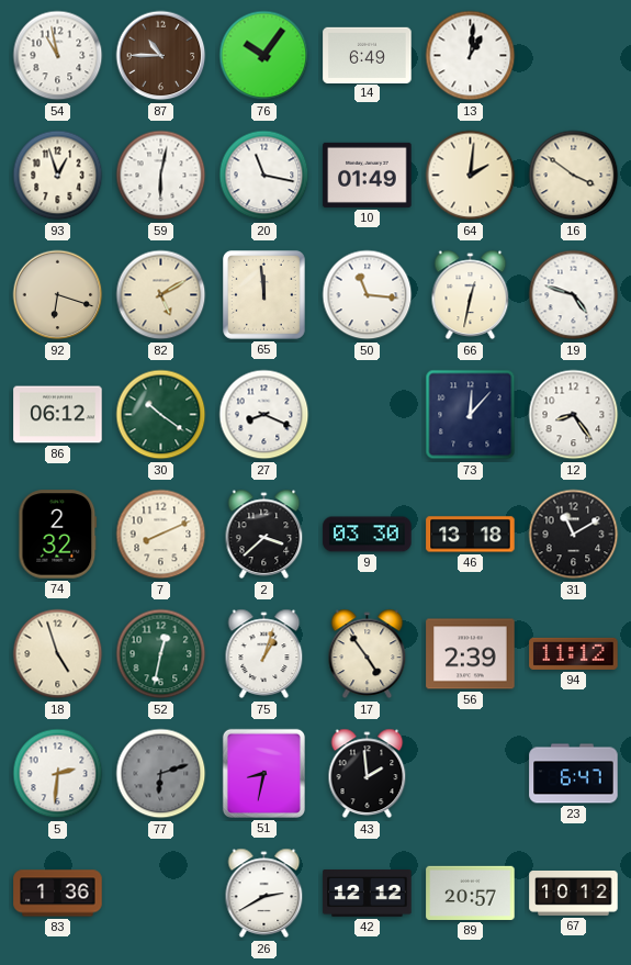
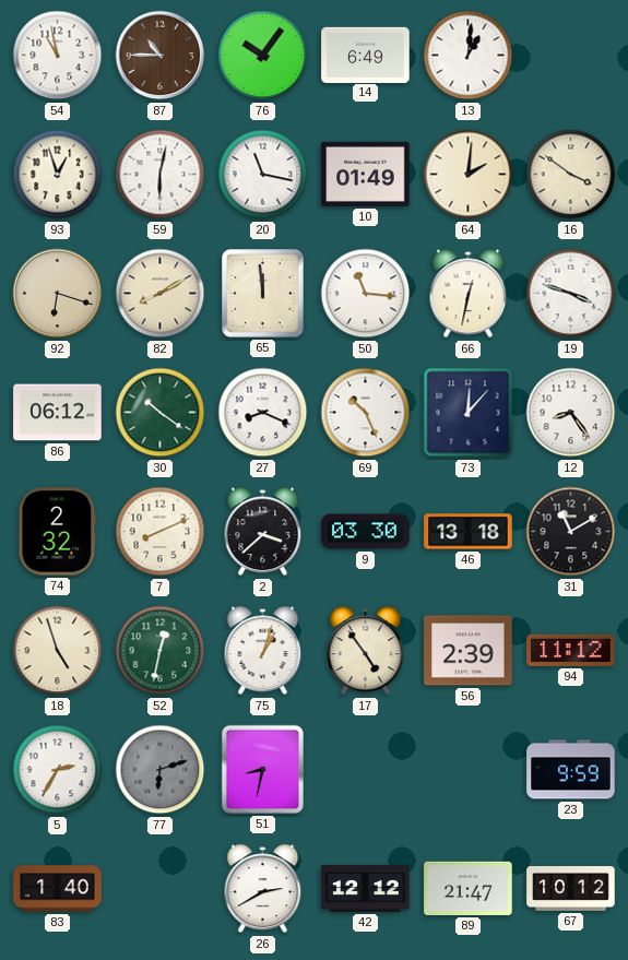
82: 5:10 -> 8:10 (161, 294)
19: 4:48 -> 3:48 (571, 294)
69: none -> 10:26 (366, 413)
5: 2:31 -> 2:35 (58, 770)
43: 1:59 -> none (368, 774)
23: 6:47 -> 9:59 (571, 770)
83: 1:36 -> 1:40 (58, 889)
89: 20:57 -> 21:47 (469, 888)
